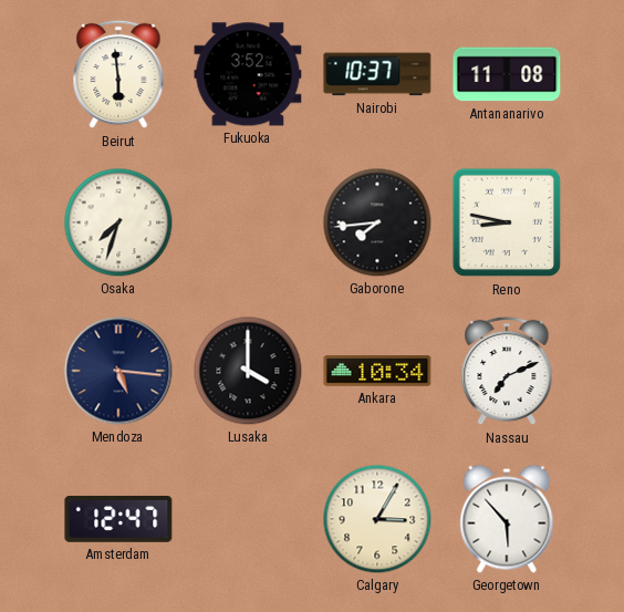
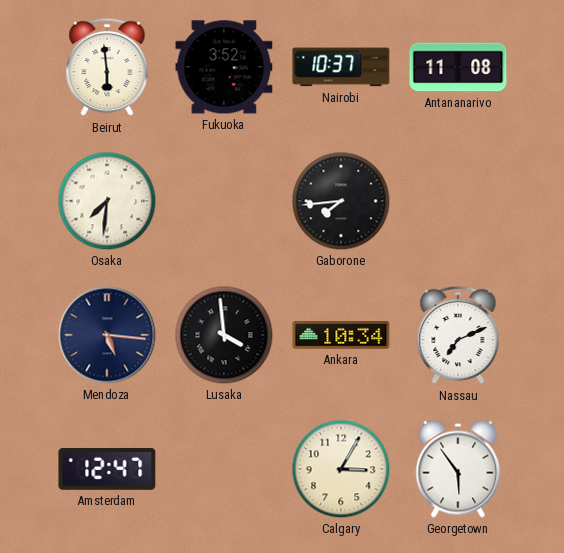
Osaka: 7:33 -> 7:31 (107, 201)
Reno: 8:47 -> none (507, 222)
Lusaka: 4:00 -> 3:59 (224, 335)
Georgetown: 5:53 -> 5:54 (458, 469)
